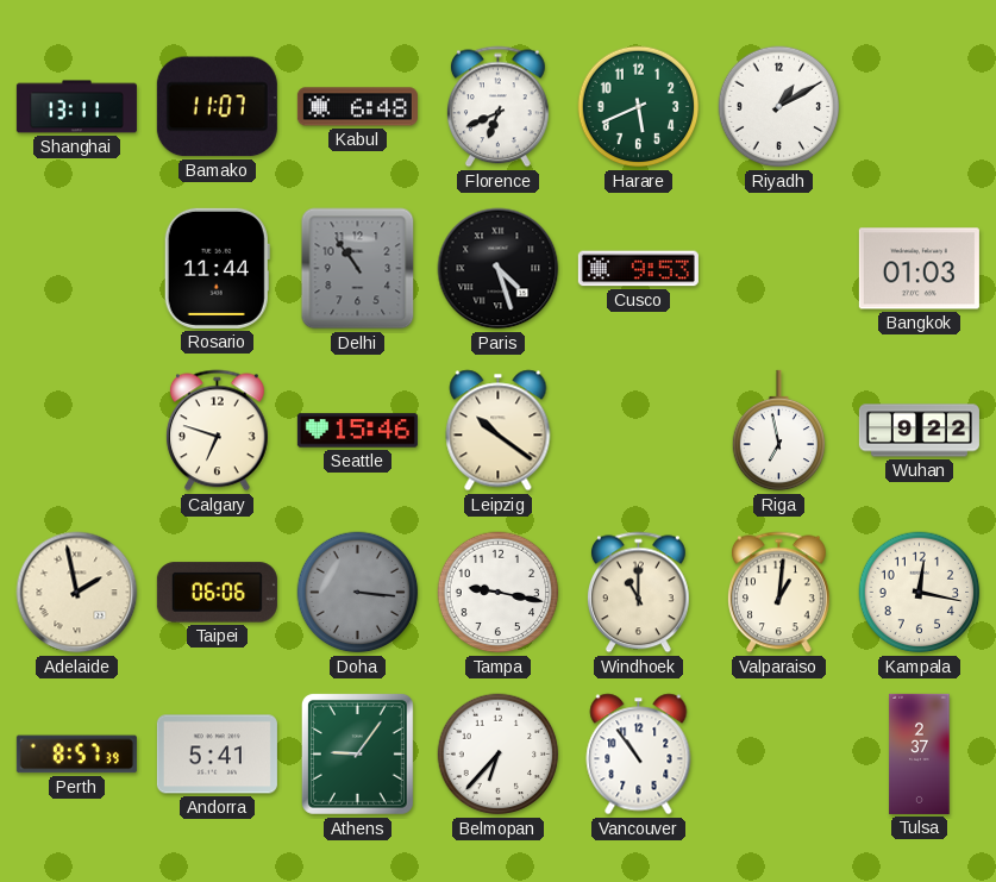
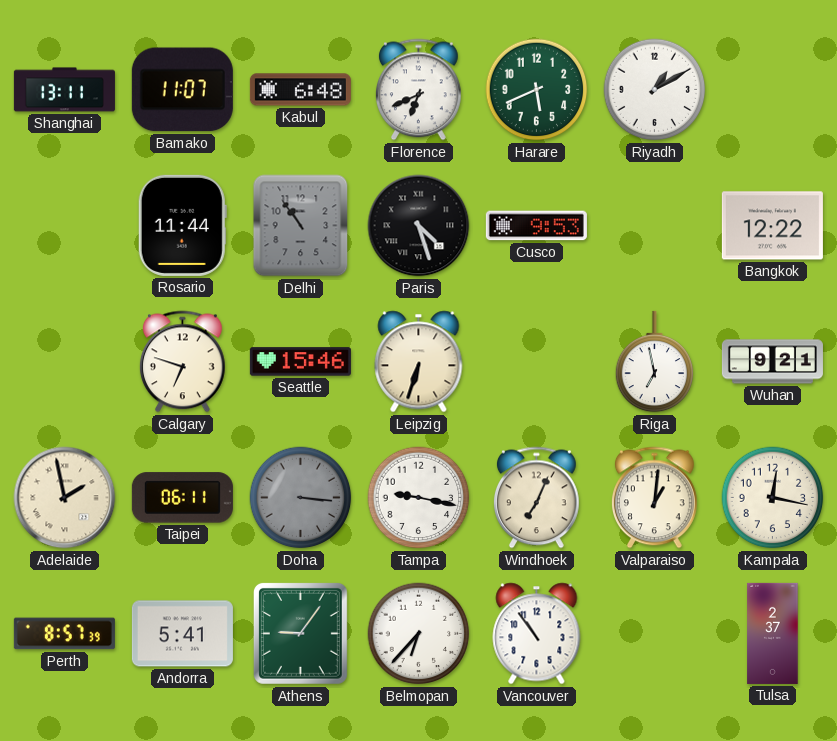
Bangkok: 01:03 -> 12:22 (772, 226)
Leipzig: 10:21 -> 6:33 (419, 362)
Wuhan: 9:22 -> 9:21 (772, 362)
Taipei: 06:06 -> 06:11 (182, 498)
Windhoek: 11:00 -> 7:04 (536, 498)
